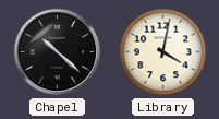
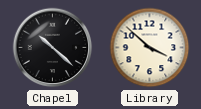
Library: 4:02 -> 3:52 (150, 48)
